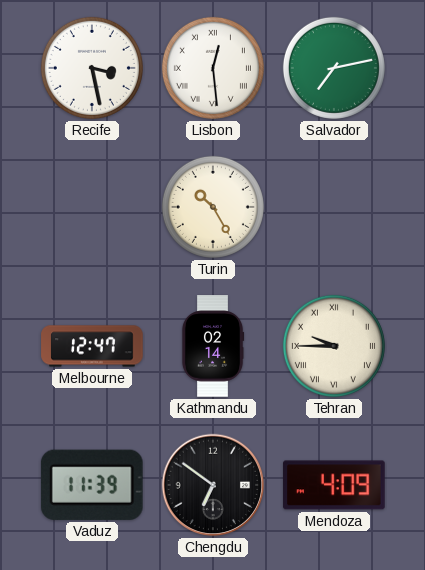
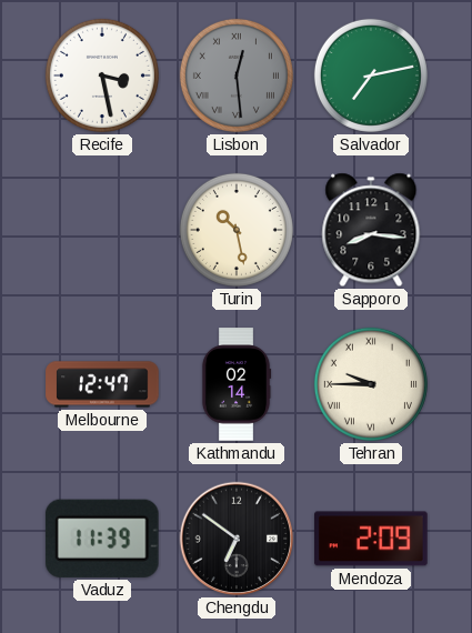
Lisbon dial: white -> grey (237, 76)
Turin: 10:25 -> 10:28 (237, 230)
Sapporo: none -> 8:16 (371, 230)
Mendoza: 4:09 -> 2:09 (371, 539)
